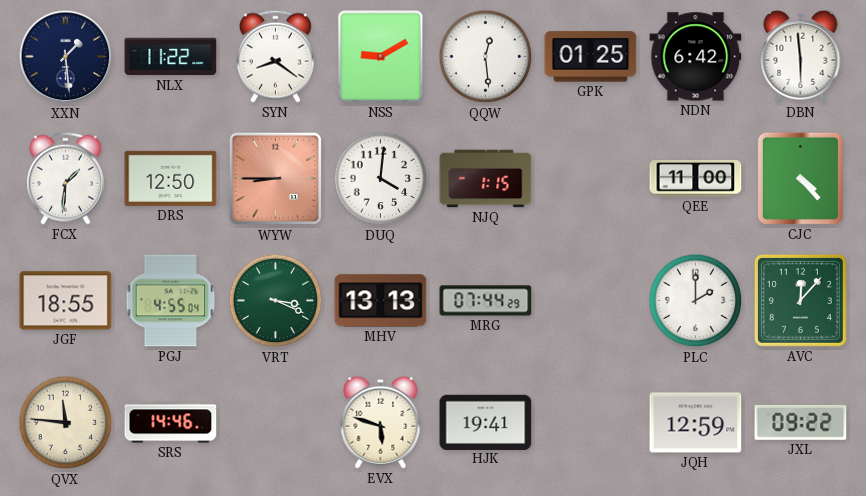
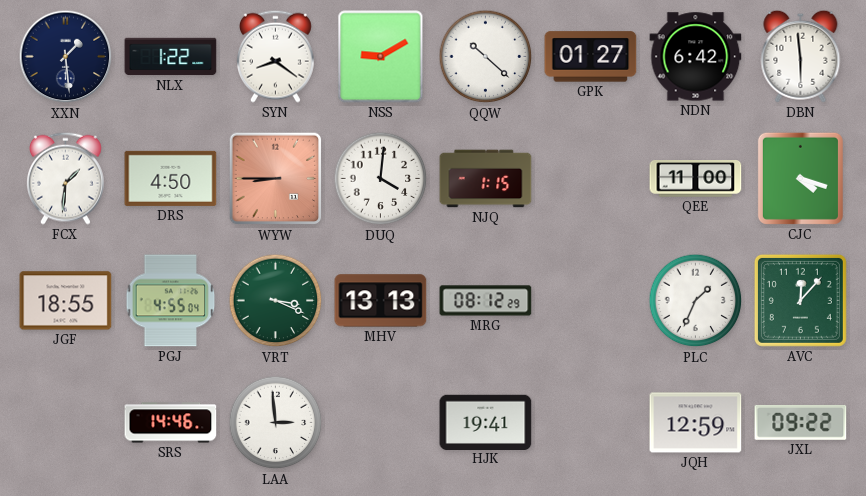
NLX: 11:22 -> 1:22 (171, 57)
QQW: 12:29 -> 10:22 (486, 57)
GPK: 01:25 -> 01:27 (591, 57)
DRS: 12:50 -> 4:50 (171, 178)
CJC: 4:23 -> 4:18 (800, 178)
MRG: 07:44 -> 08:12 (486, 301)
PLC: 2:00 -> 1:34 (696, 301)
QVX: 11:46 -> none (66, 423)
LAA: none -> 2:59 (276, 423)
EVX: 5:48 -> none (381, 422)
